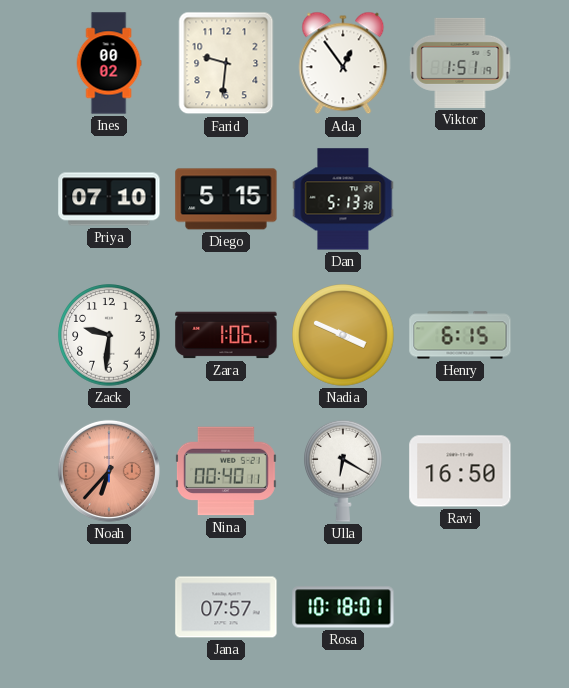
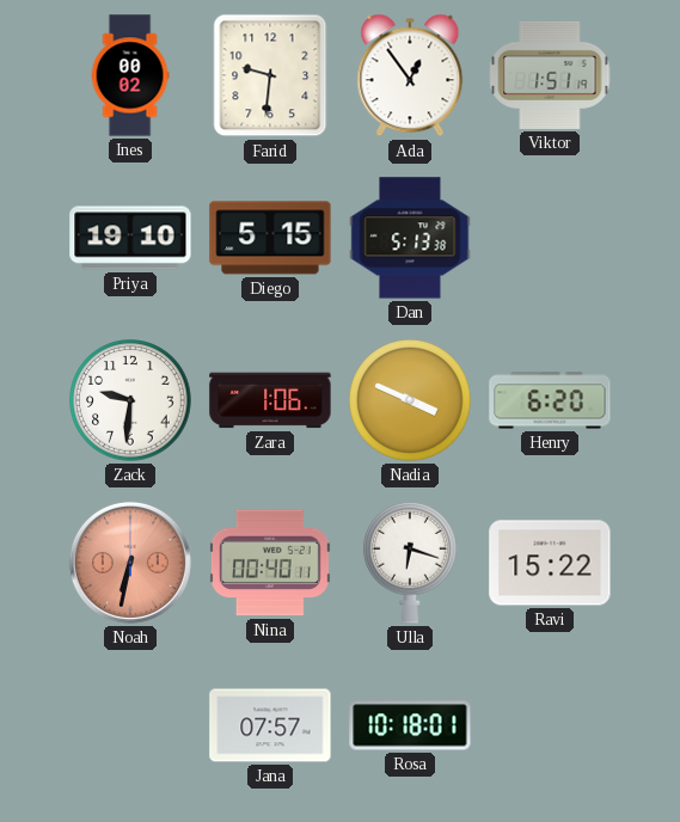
Priya: 07:10 -> 19:10 (130, 238)
Henry: 6:15 -> 6:20 (550, 400)
Noah: 6:37 -> 6:32 (130, 563)
Ulla: 6:20 -> 6:18 (410, 563)
Ravi: 16:50 -> 15:22 (550, 563)
